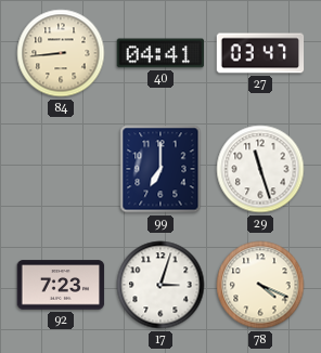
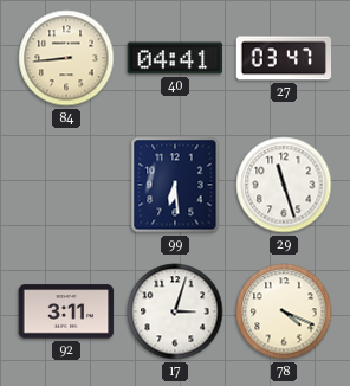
99: 7:00 -> 6:29 (175, 185)
92: 7:23 -> 3:11 (66, 311)
